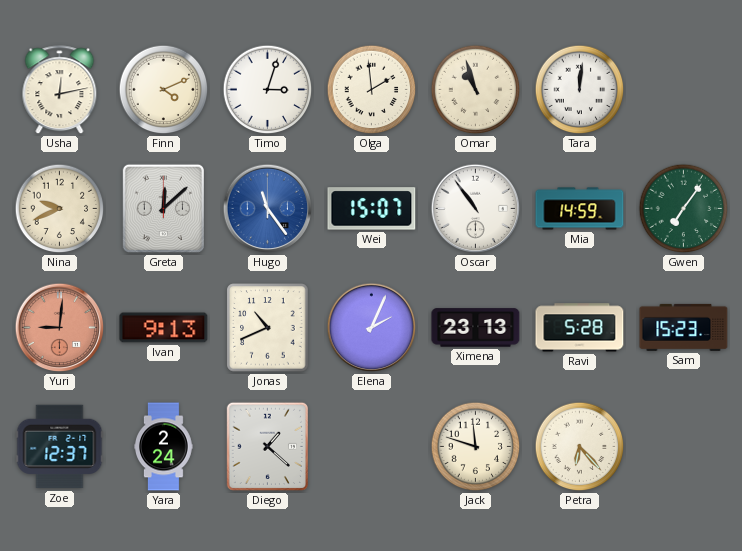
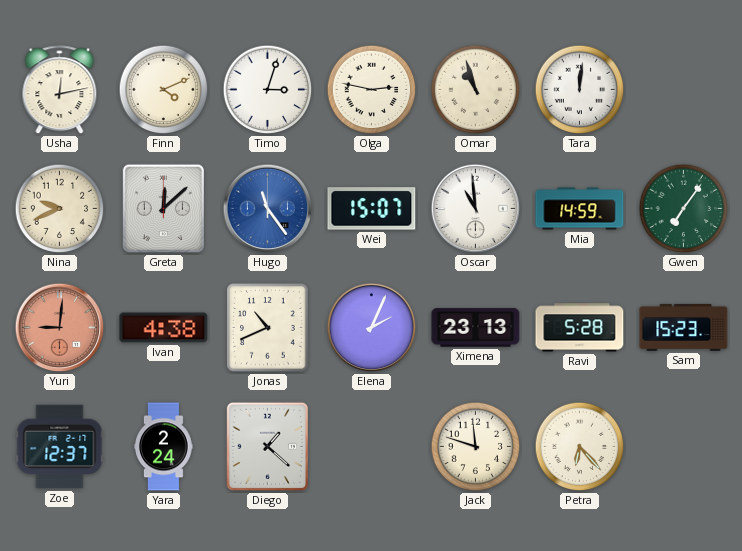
Olga: 1:59 -> 2:47 (372, 90)
Oscar: 10:54 -> 10:59 (476, 209)
Ivan: 9:13 -> 4:38 (164, 328)
